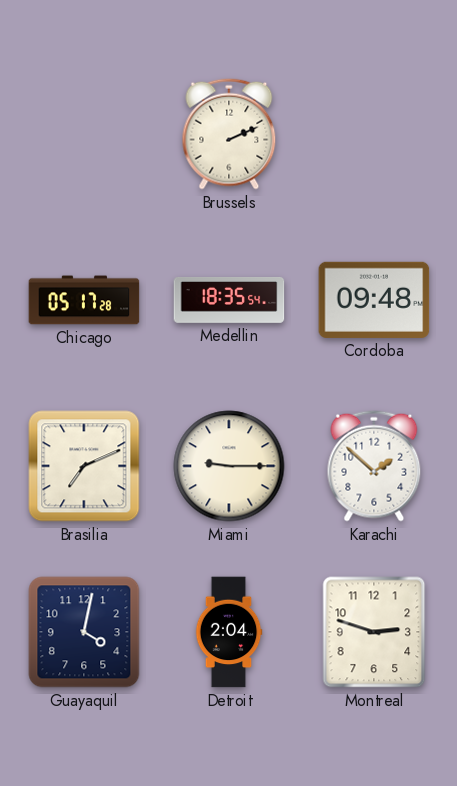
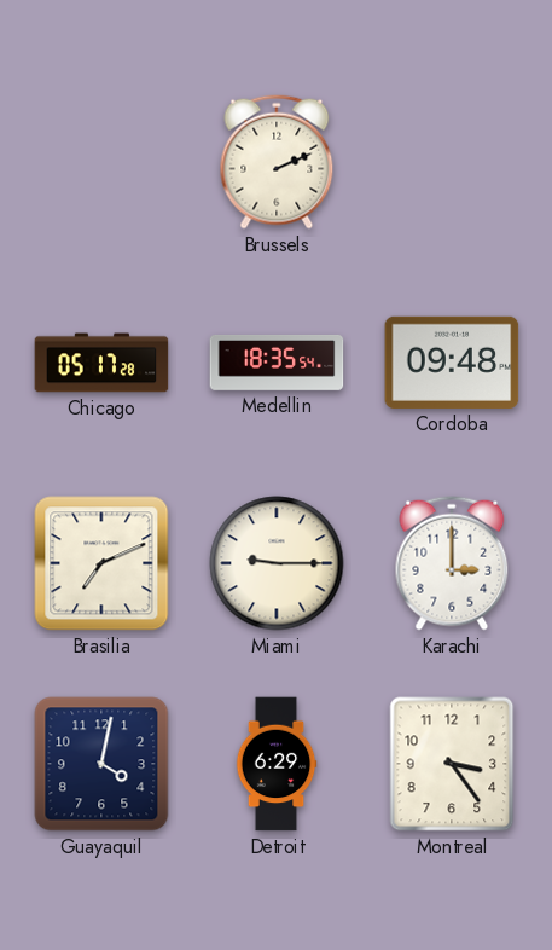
Karachi: 1:52 -> 3:00 (452, 563)
Detroit: 2:04 -> 6:29 (277, 764)
Montreal: 2:48 -> 3:24 (452, 764)
